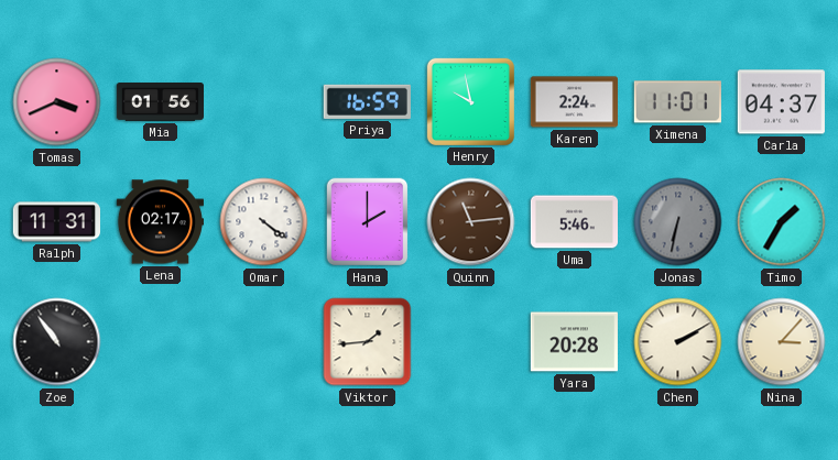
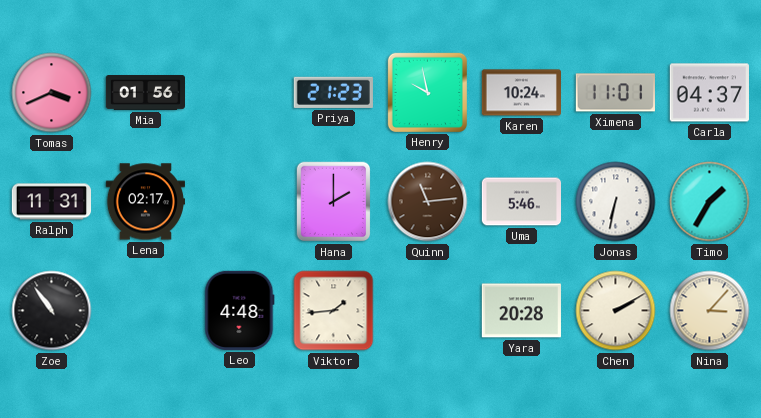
Priya: 16:59 -> 21:23 (333, 92)
Karen: 2:24 -> 10:24 (521, 93)
Omar: 4:21 -> none (264, 222)
Jonas dial: grey -> white (616, 202)
Leo: none -> 4:48 (240, 310)
